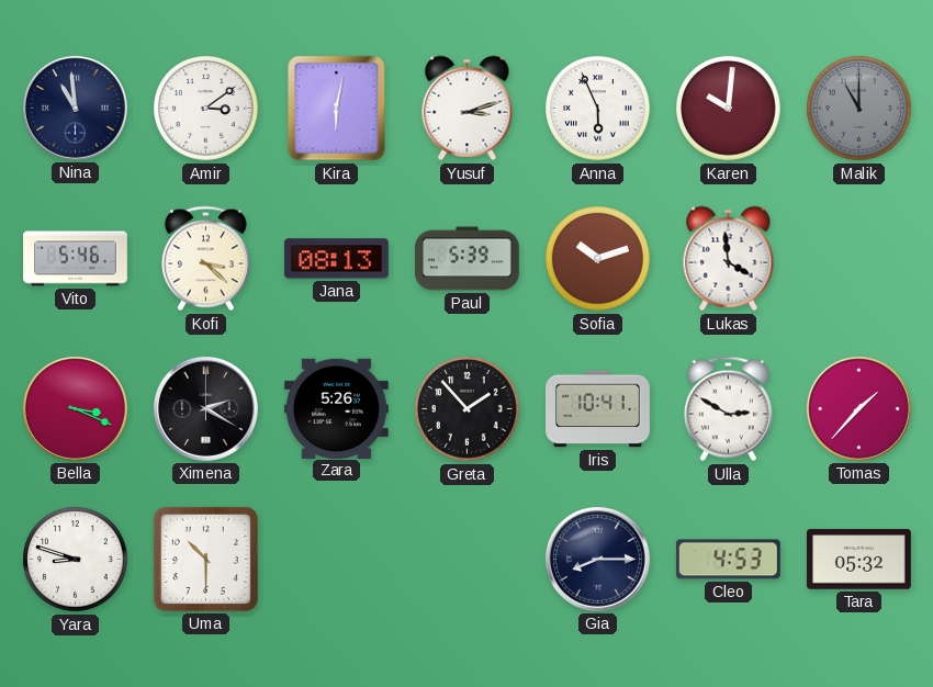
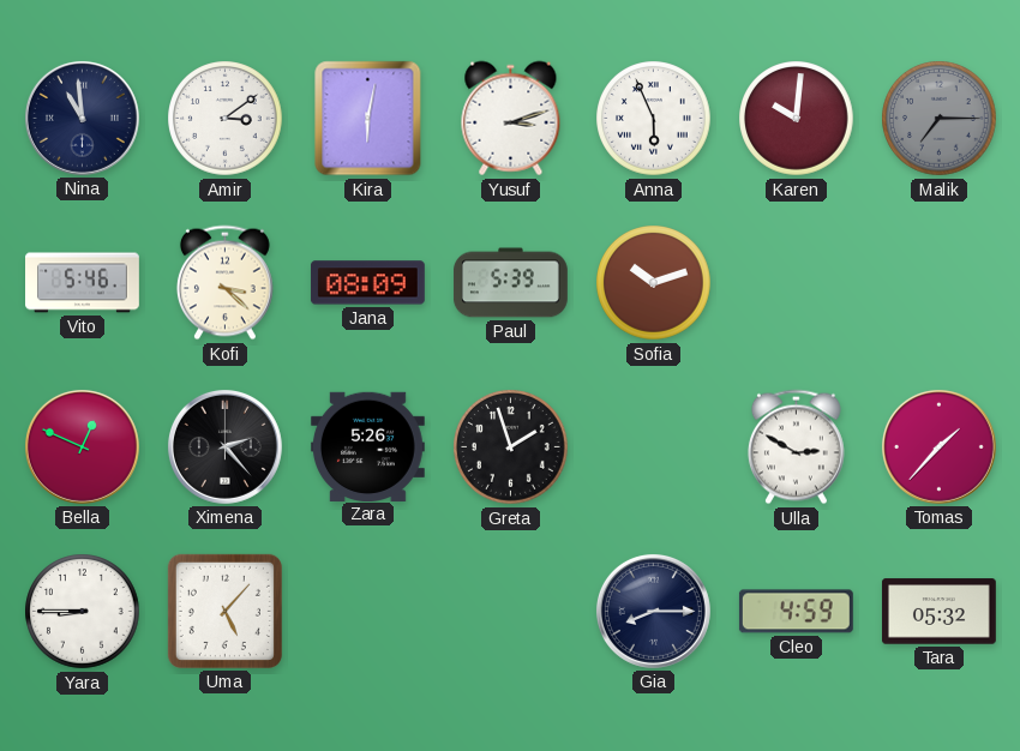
Malik: 11:00 -> 7:15 (940, 119)
Jana: 08:13 -> 08:09 (367, 283)
Lukas: 3:59 -> none (729, 259)
Bella: 3:19 -> 12:49 (82, 446)
Ximena: 2:20 -> 2:23 (224, 446)
Greta: 1:53 -> 1:57 (511, 447)
Iris: 10:41 -> none (598, 409)
Yara: 8:48 -> 8:45 (83, 612)
Uma: 10:30 -> 5:07 (224, 611)
Cleo: 4:53 -> 4:59 (796, 612)
